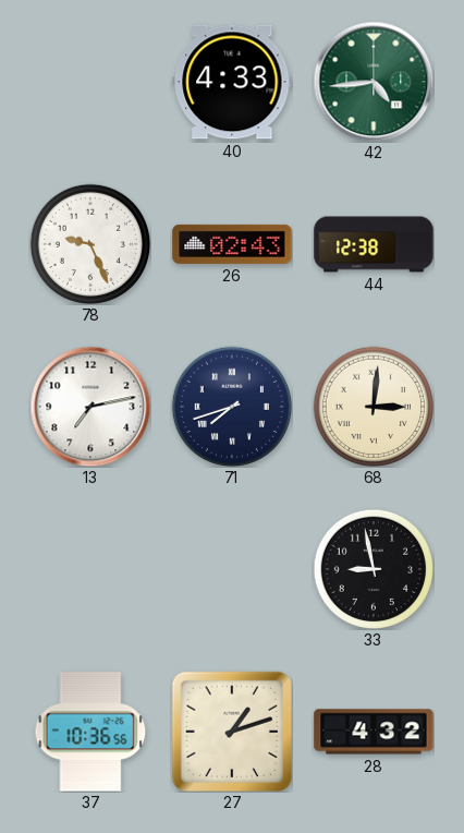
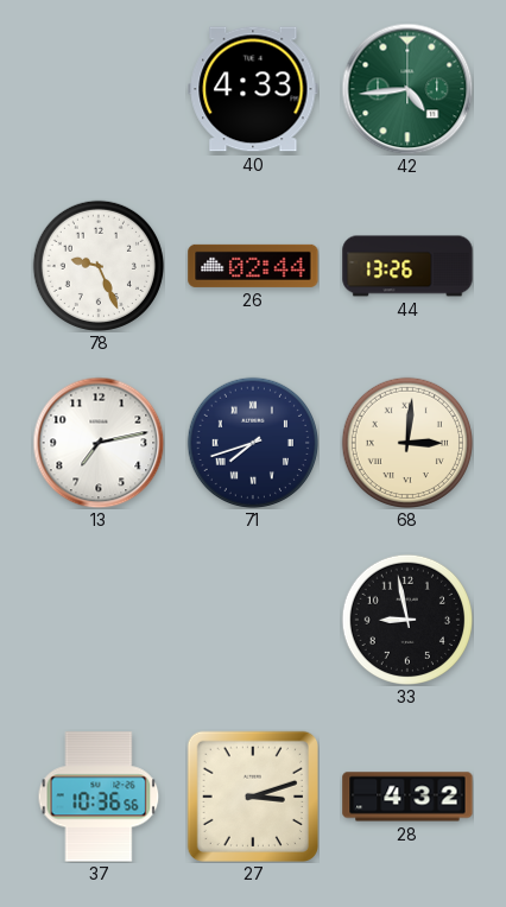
26: 02:43 -> 02:44 (253, 266)
44: 12:38 -> 13:26 (407, 266)
27: 1:12 -> 3:12 (252, 795)
